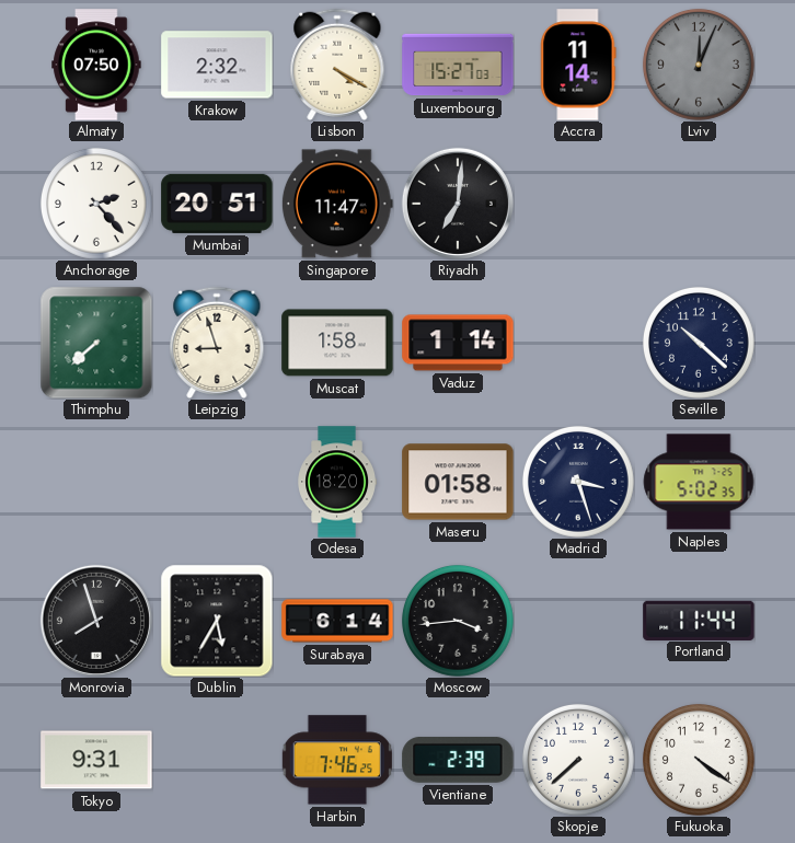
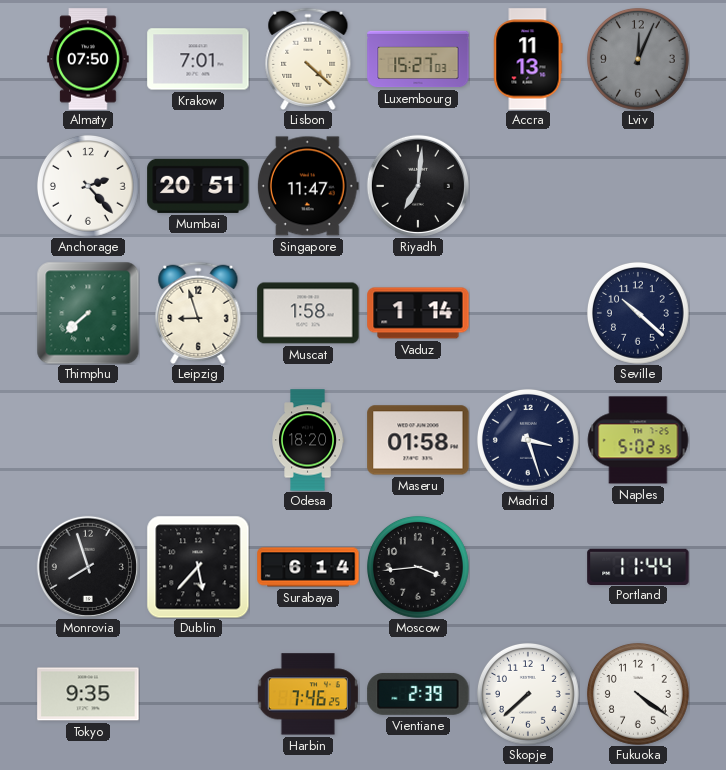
Krakow: 2:32 -> 7:01 (198, 59)
Lisbon: 4:20 -> 4:22 (308, 59)
Accra: 11:14 -> 11:13 (528, 59)
Dublin: 5:35 -> 5:37 (198, 567)
Tokyo: 9:31 -> 9:35 (88, 694)
